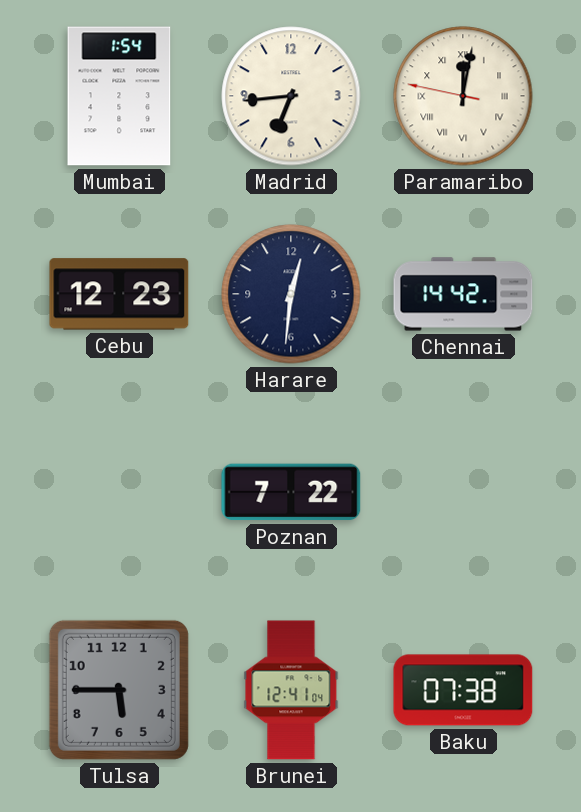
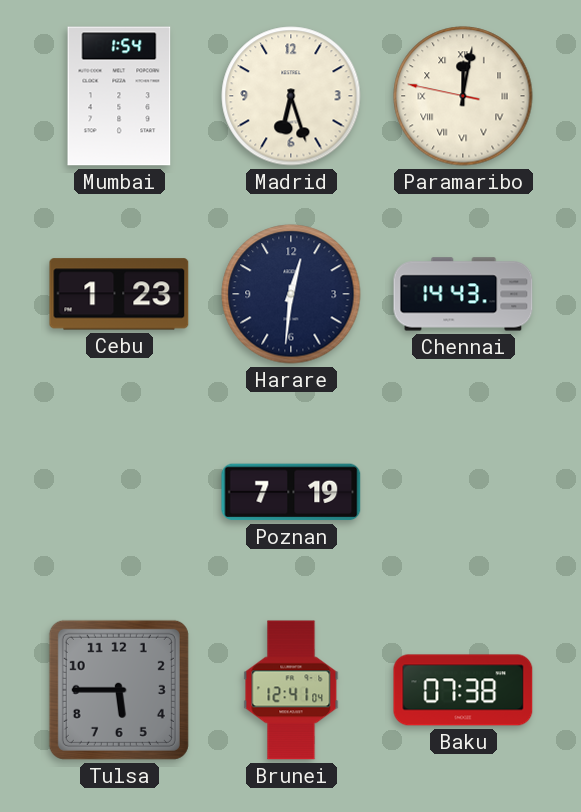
Madrid: 6:44 -> 6:27 (291, 96)
Cebu: 12:23 -> 1:23 (119, 294)
Chennai: 14:42 -> 14:43 (463, 294)
Poznan: 7:22 -> 7:19 (291, 492)
